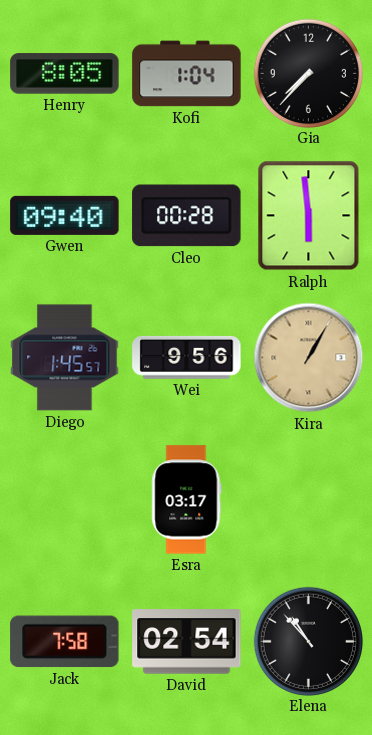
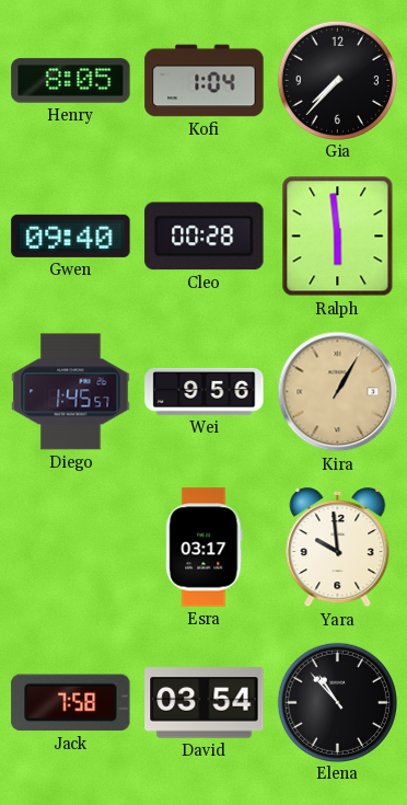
Yara: none -> 9:59 (338, 548)
David: 02:54 -> 03:54 (205, 703)
